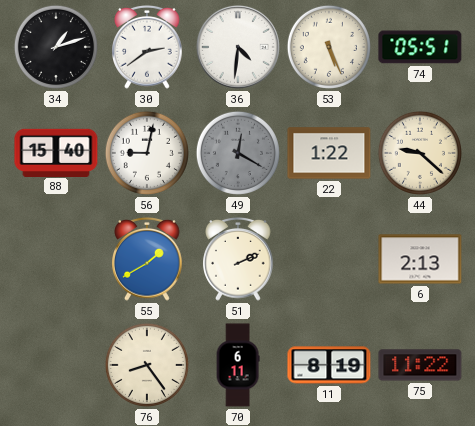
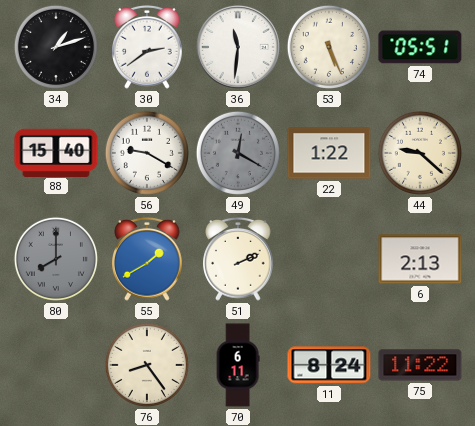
36: 4:31 -> 11:31 (238, 47)
56: 9:02 -> 9:20 (147, 153)
80: none -> 8:00 (56, 259)
11: 8:19 -> 8:24 (329, 365)
